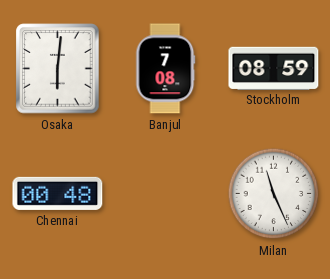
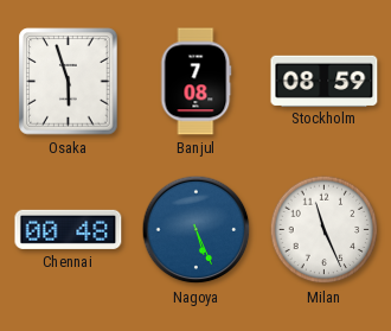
Osaka: 6:01 -> 5:57 (69, 82)
Nagoya: none -> 5:26 (197, 230)
